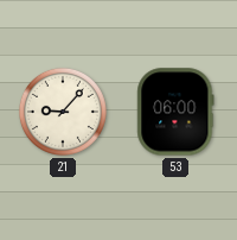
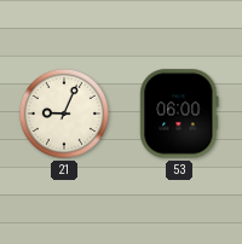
21: 9:07 -> 9:04 (64, 114)
